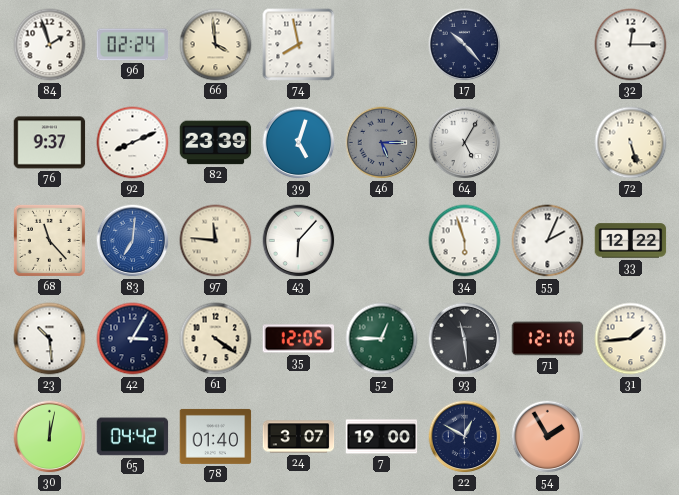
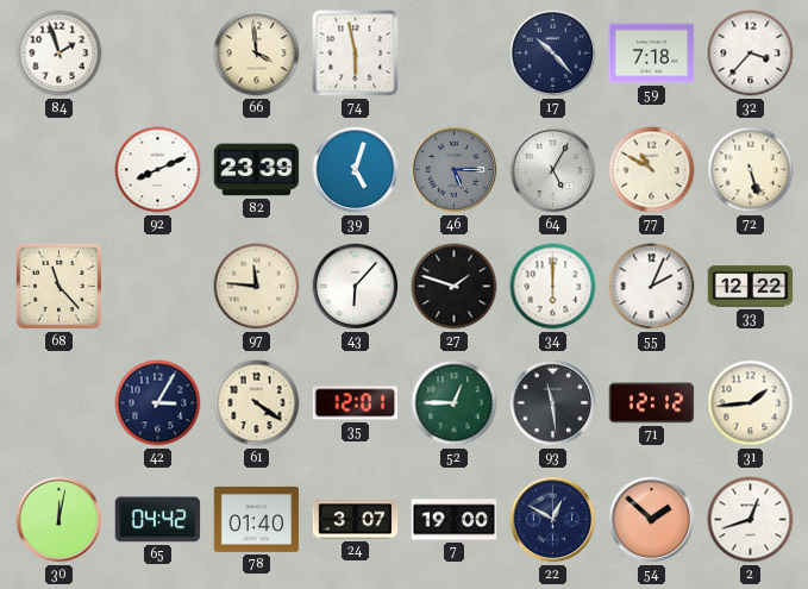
96: 02:24 -> none (133, 45)
74: 7:58 -> 5:58 (356, 54)
59: none -> 7:18 (652, 54)
32: 12:15 -> 3:37 (751, 54)
76: 9:37 -> none (50, 143)
77: none -> 10:50 (652, 170)
83: 7:01 -> none (133, 241)
27: none -> 1:48 (455, 287)
34: 5:57 -> 6:00 (553, 287)
23: 10:29 -> none (50, 339)
35: 12:05 -> 12:01 (356, 403)
71: 12:10 -> 12:12 (652, 403)
54: 1:55 -> 1:52 (652, 520)
2: none -> 12:42 (751, 520)
